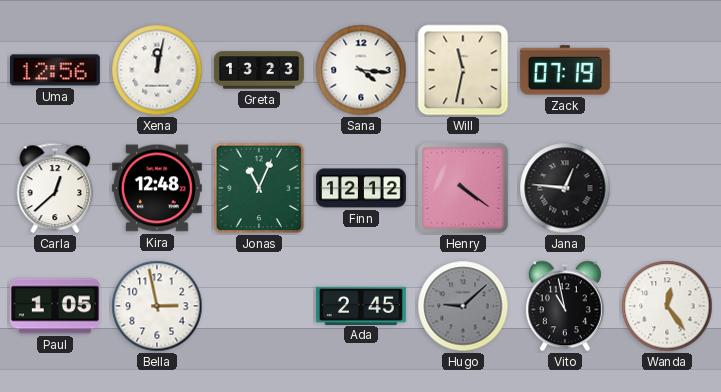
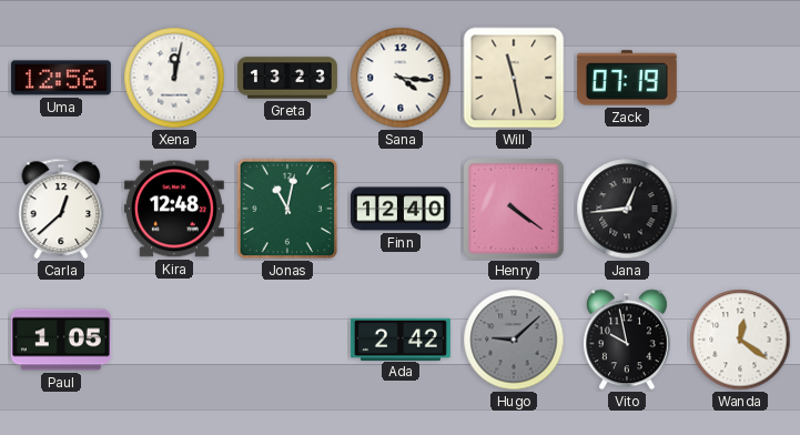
Will: 11:32 -> 11:28 (514, 78)
Jonas: 11:04 -> 11:02 (287, 209)
Finn: 12:12 -> 12:40 (401, 209)
Jana: 12:46 -> 12:44 (627, 209)
Bella: 2:58 -> none (157, 306)
Ada: 2:45 -> 2:42 (401, 338)
Vito: 10:58 -> 9:58 (627, 340)
Wanda: 12:24 -> 12:21 (740, 340)
